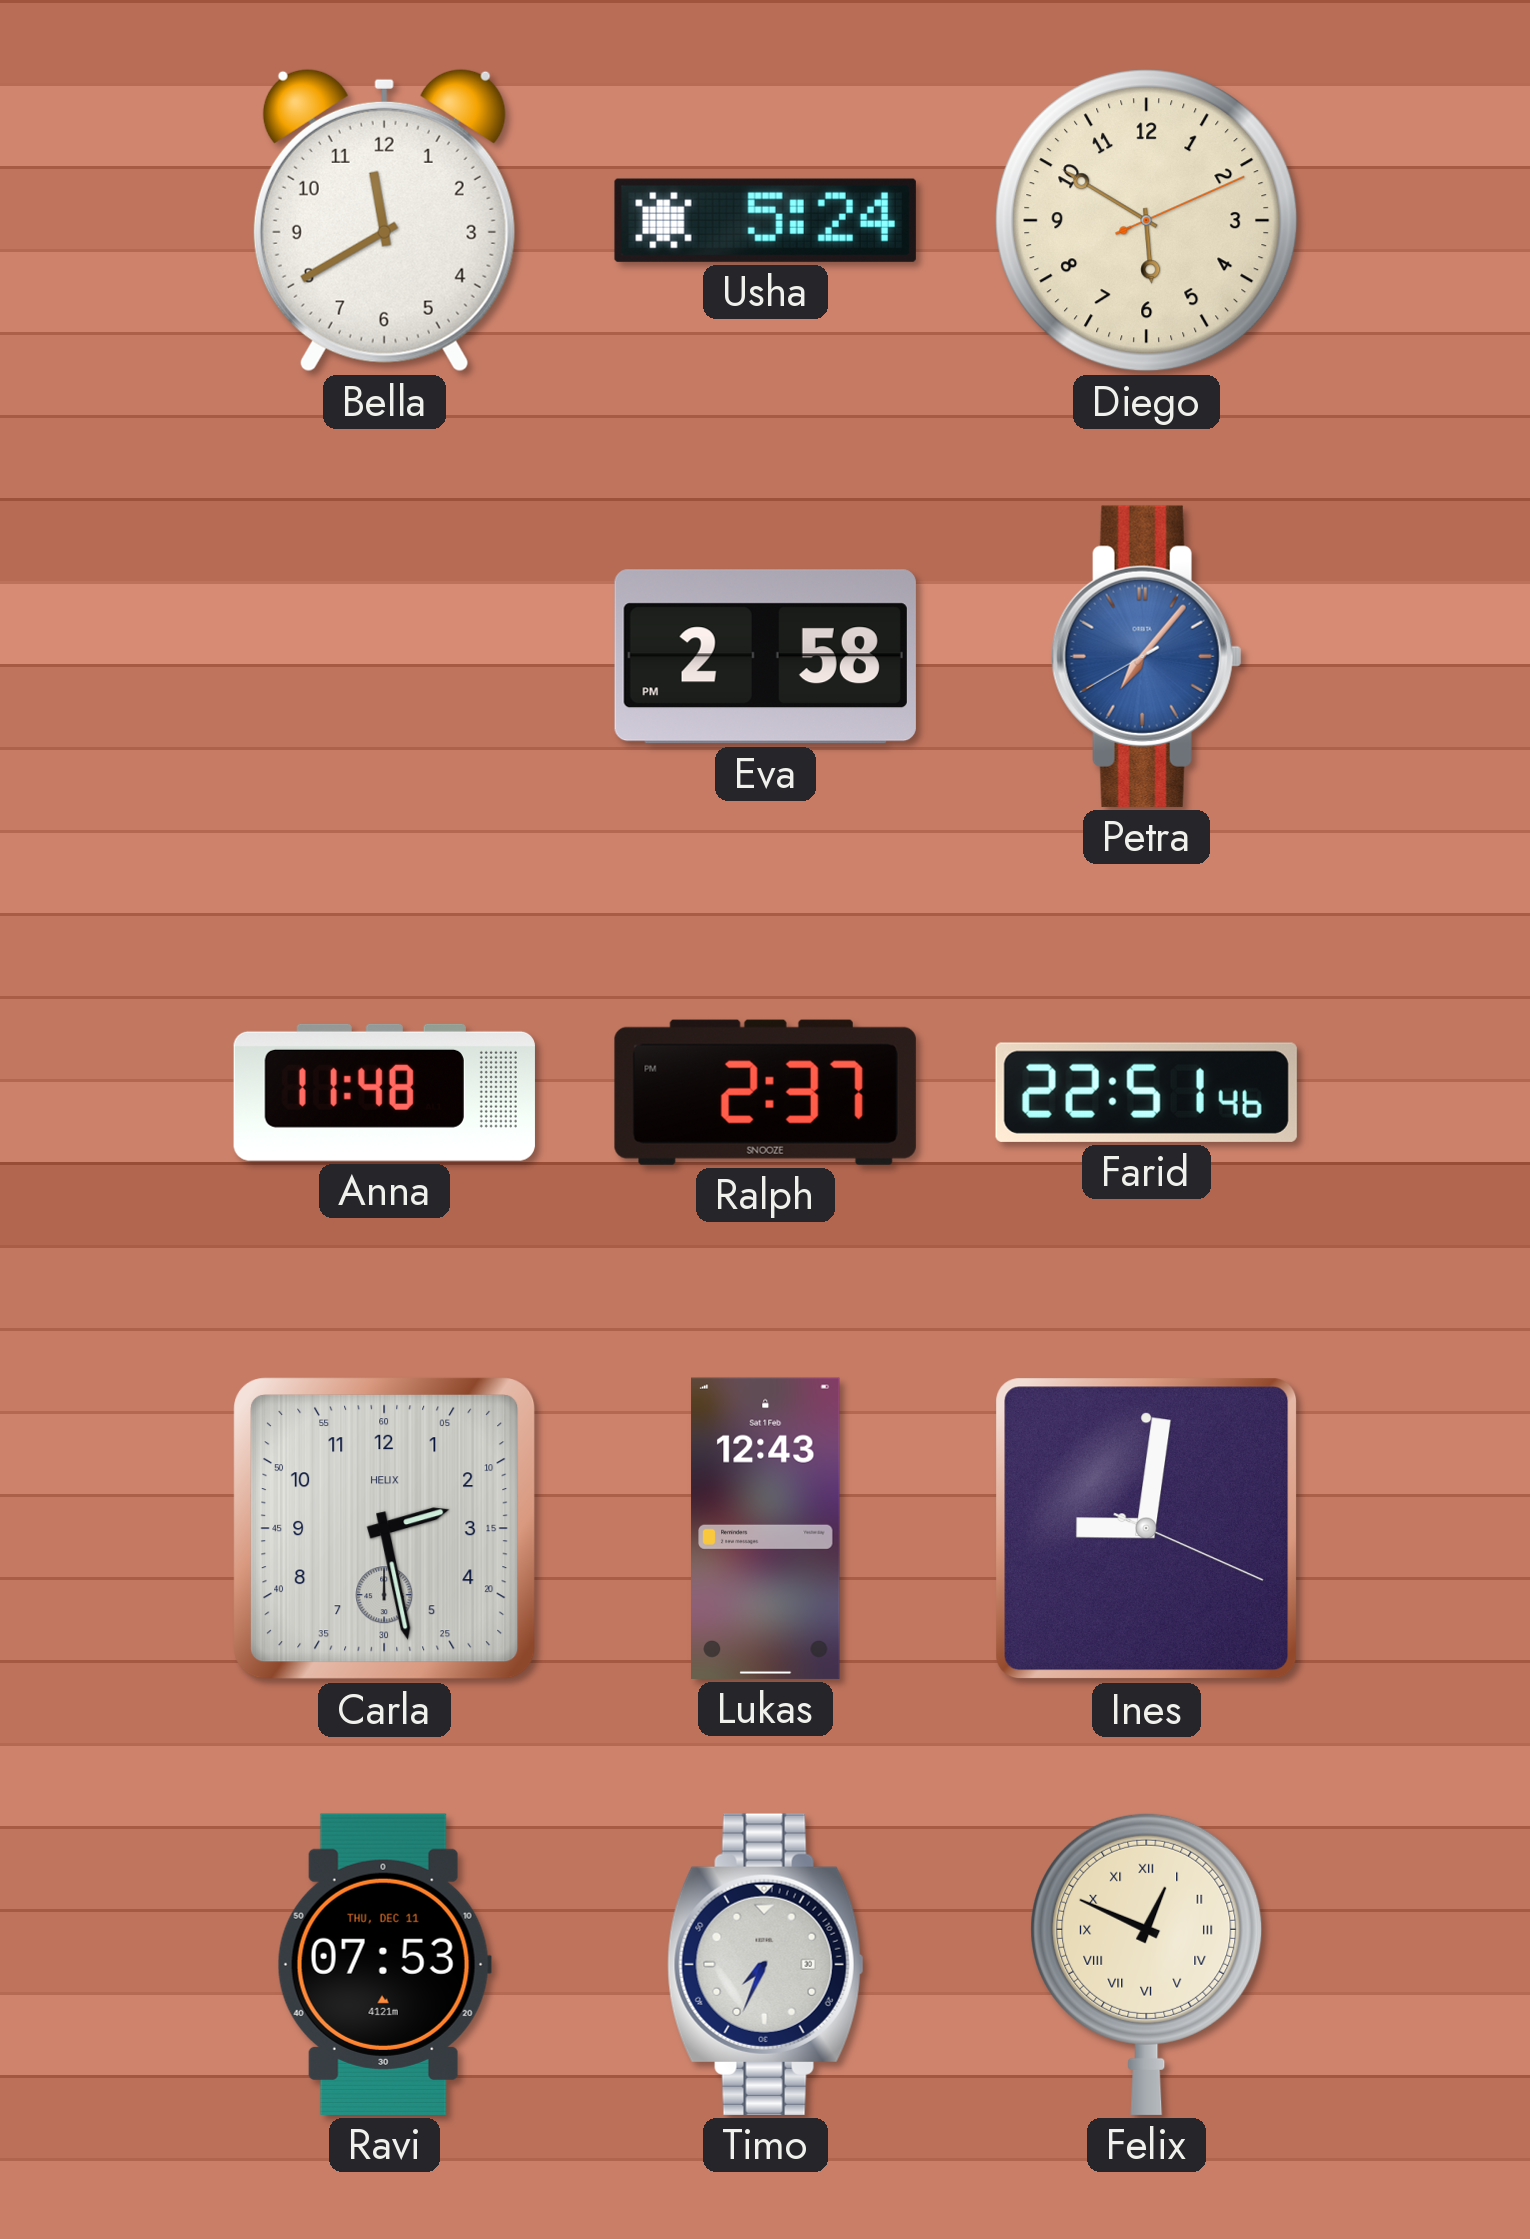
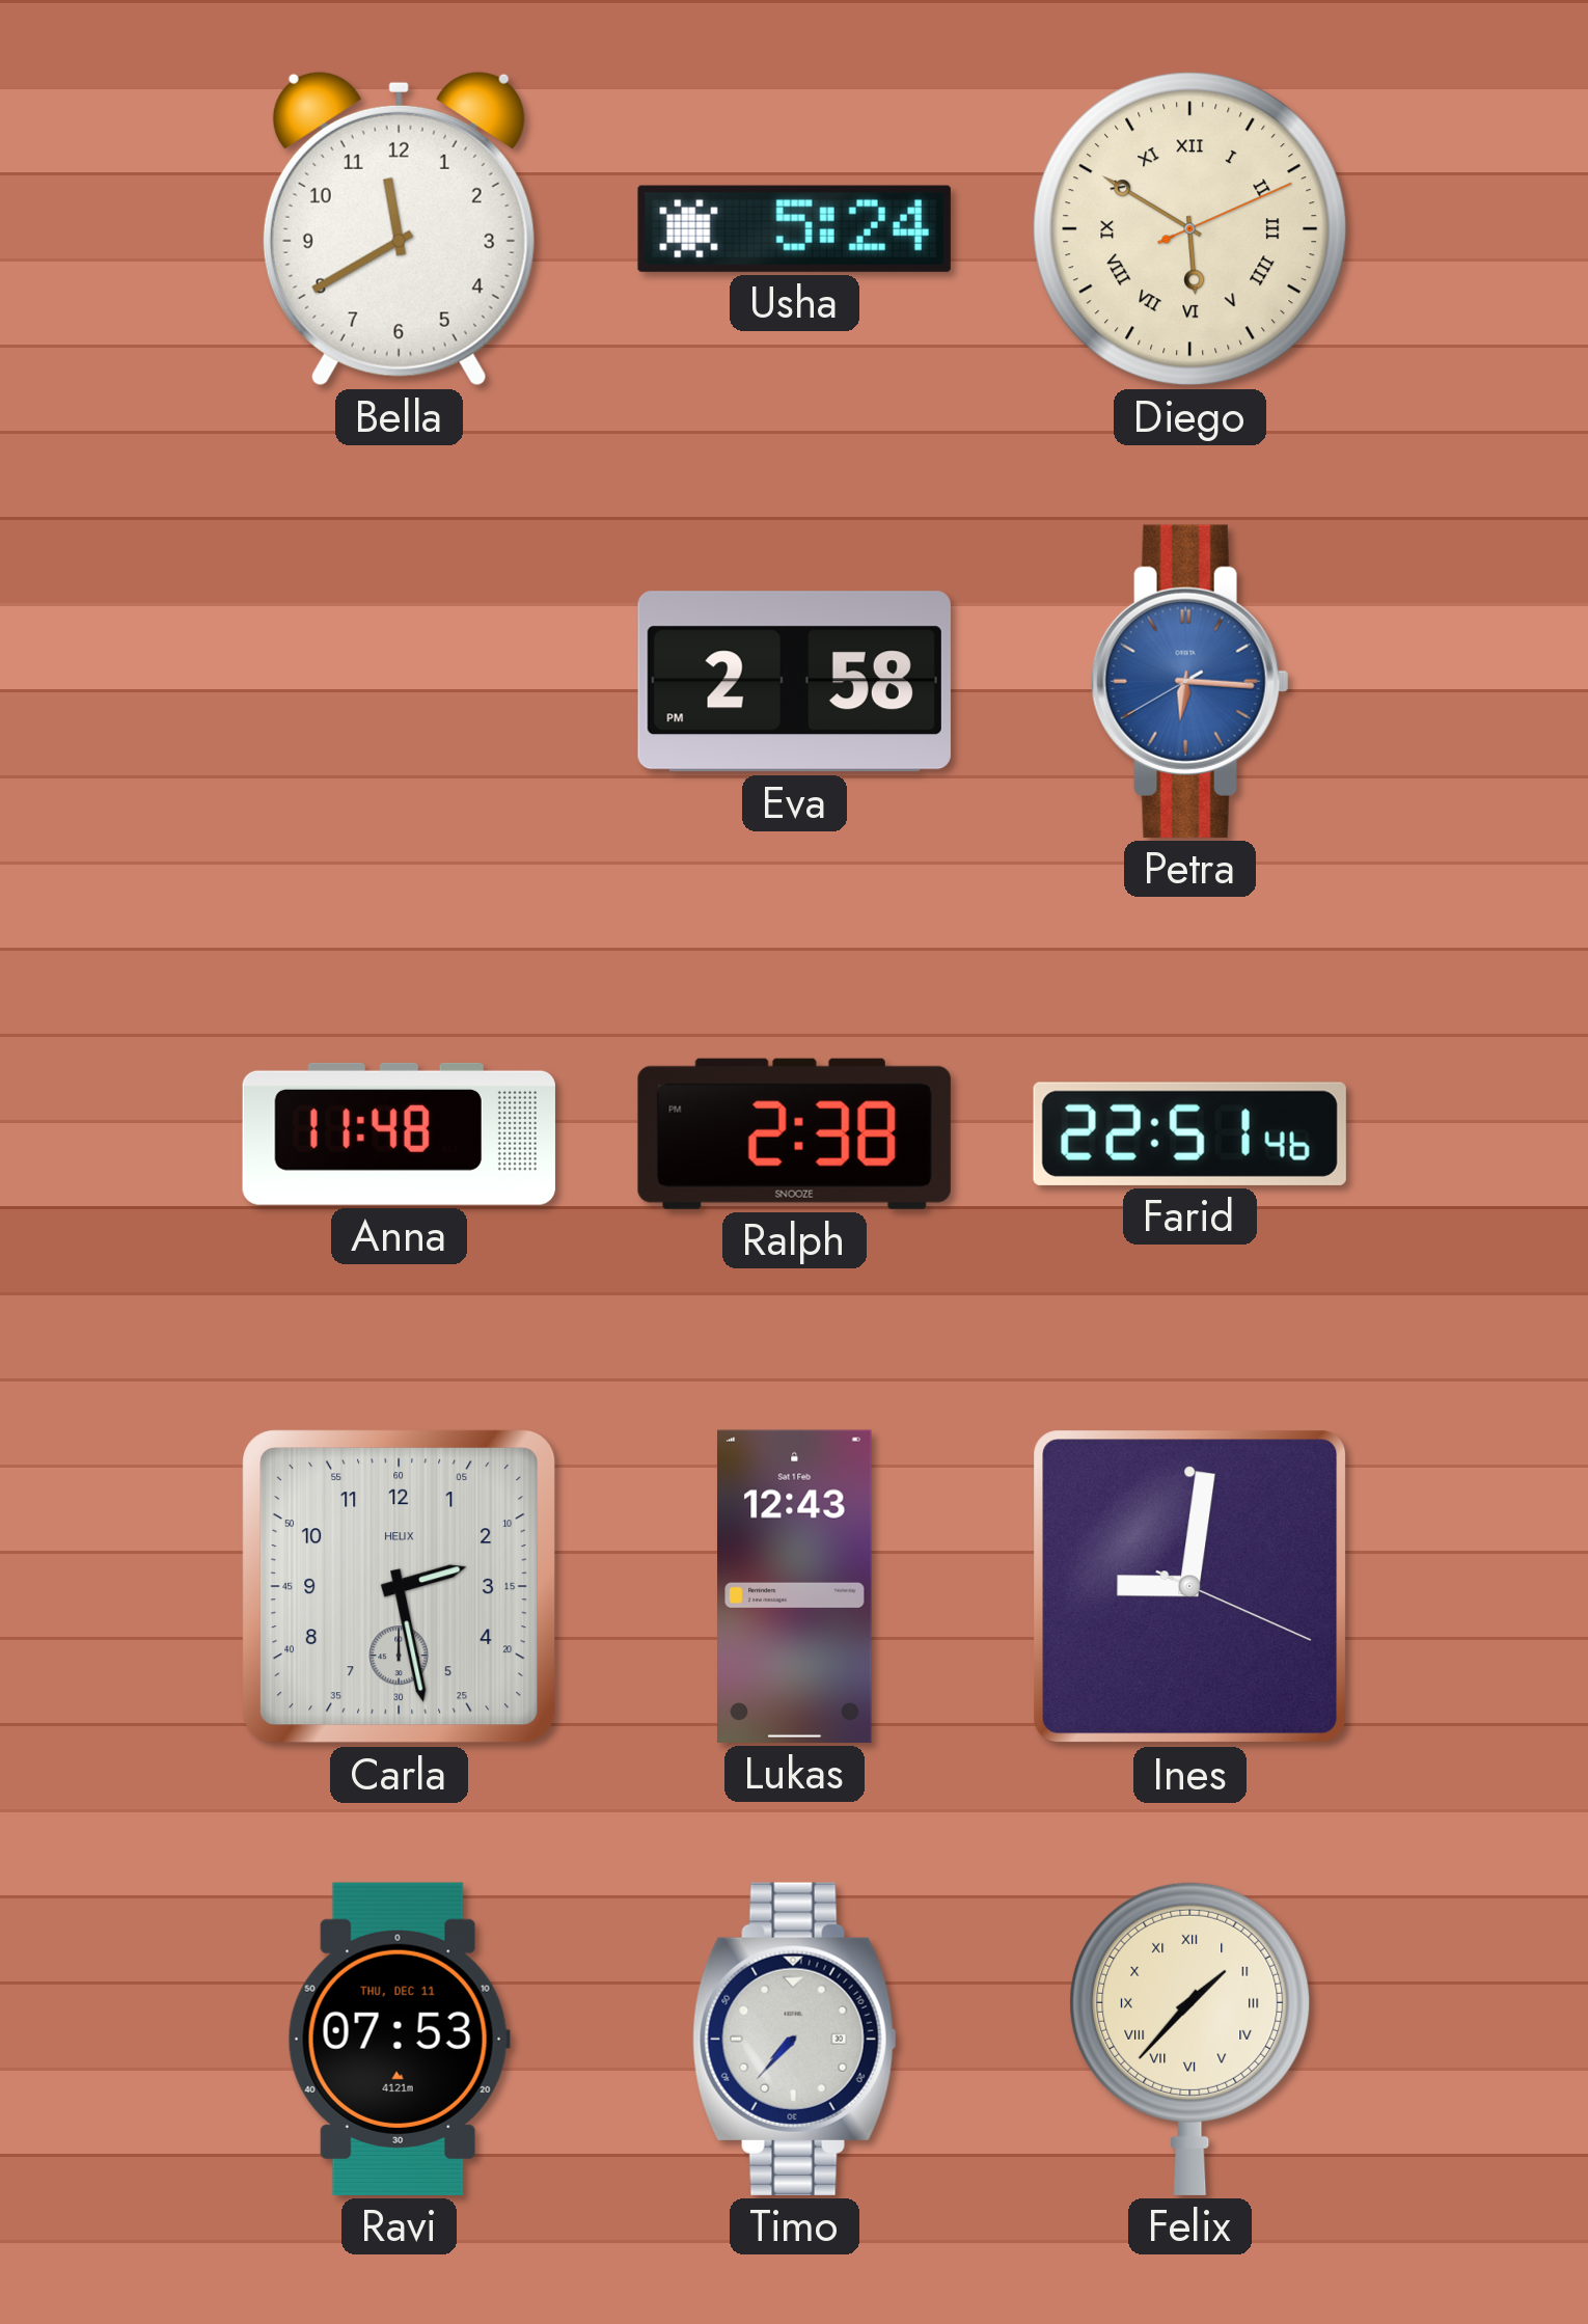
Diego numerals: Arabic -> Roman (1190, 229)
Petra: 7:06 -> 6:15 (1189, 681)
Ralph: 2:37 -> 2:38 (794, 1133)
Timo: 7:34 -> 7:37 (795, 2039)
Felix: 12:49 -> 1:37 (1190, 2039)
